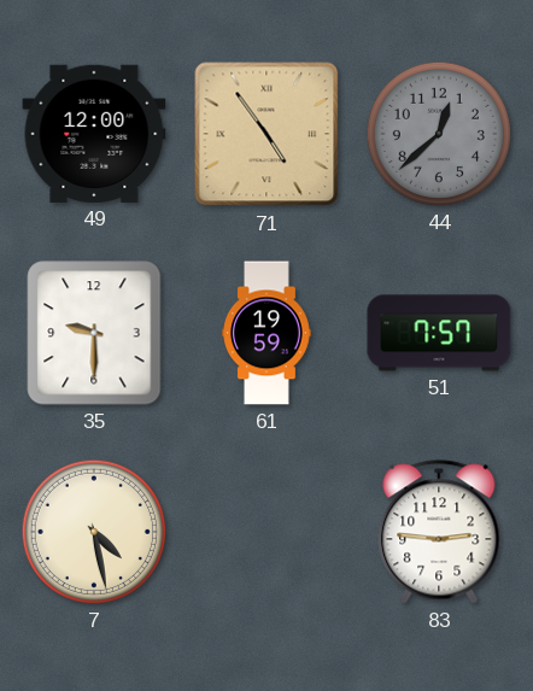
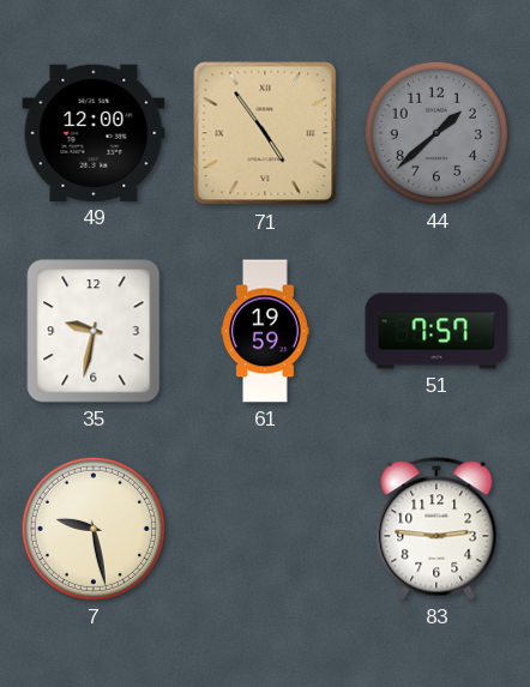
44: 12:38 -> 1:38 (436, 133)
35: 9:30 -> 9:32 (94, 331)
7: 4:28 -> 9:28 (94, 529)
